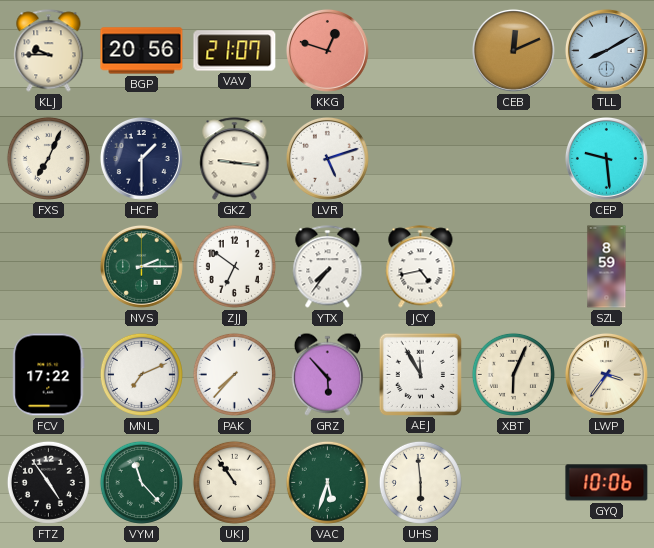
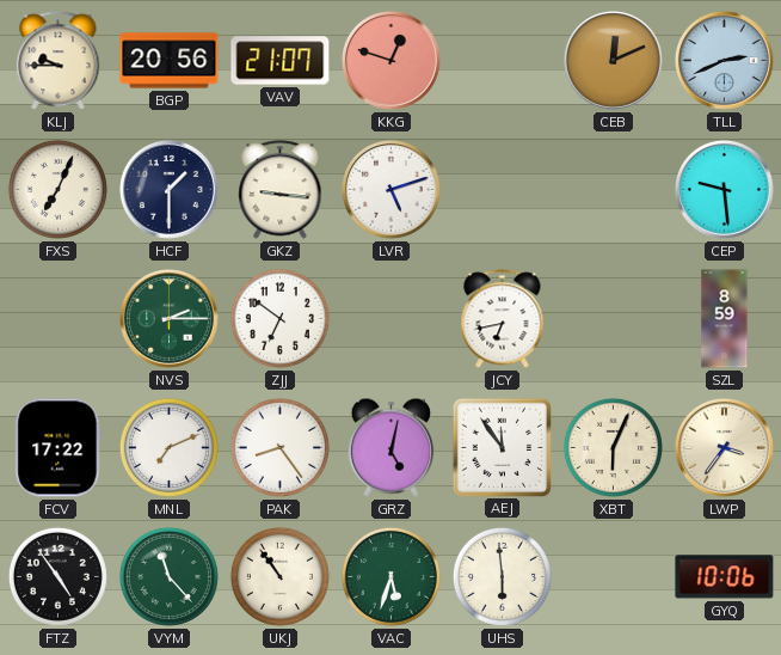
TLL: 8:10 -> 2:41 (724, 60)
YTX: 7:36 -> none (328, 267)
JCY: 4:43 -> 6:43 (503, 319)
PAK: 7:37 -> 8:24 (279, 447)
GRZ: 5:53 -> 5:02 (390, 447)
AEJ: 11:55 -> 11:54 (502, 447)
